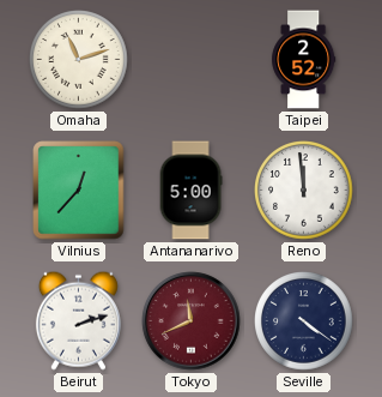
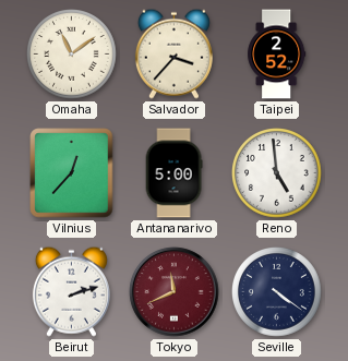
Omaha: 11:12 -> 11:09 (72, 55)
Salvador: none -> 3:37 (173, 53)
Reno: 11:59 -> 4:59 (277, 173)
